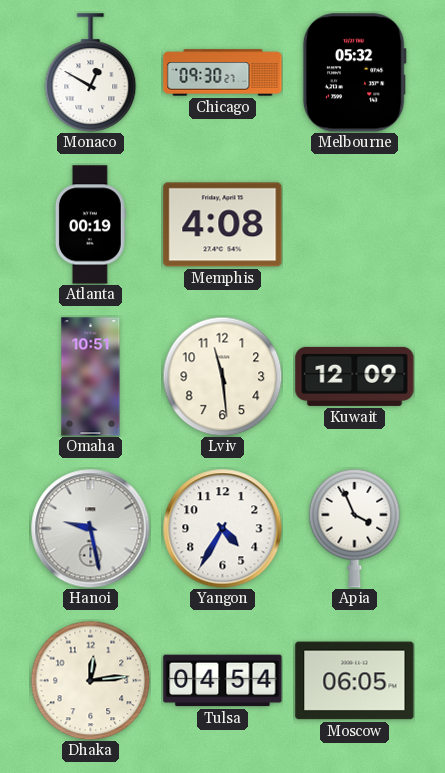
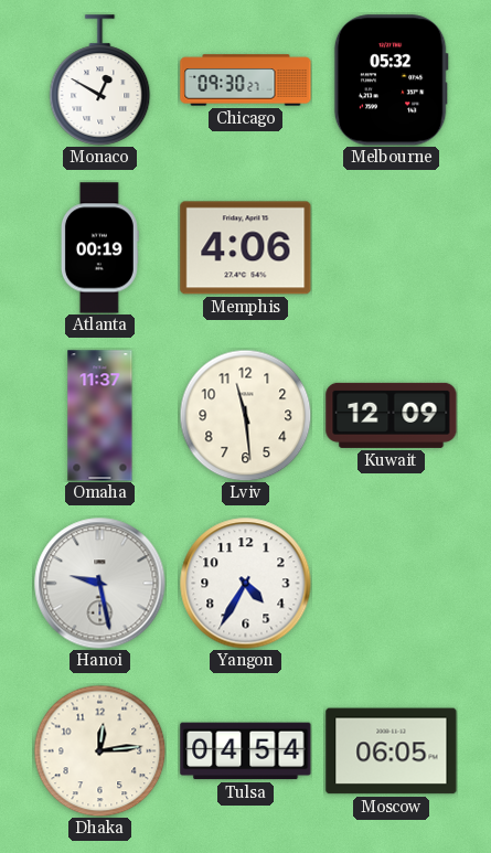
Memphis: 4:08 -> 4:06 (246, 248)
Omaha: 10:51 -> 11:37 (100, 416)
Apia: 3:56 -> none (355, 528)
